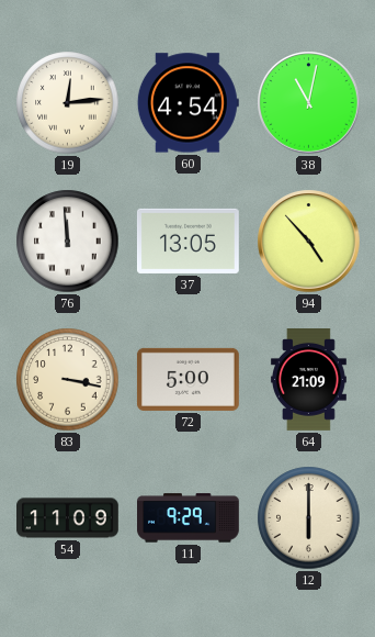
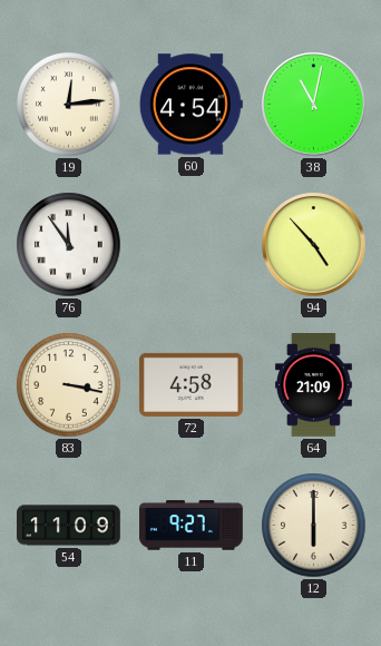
76: 11:59 -> 11:54 (69, 245)
37: 13:05 -> none (187, 241)
72: 5:00 -> 4:58 (190, 384)
11: 9:29 -> 9:27 (192, 526)
